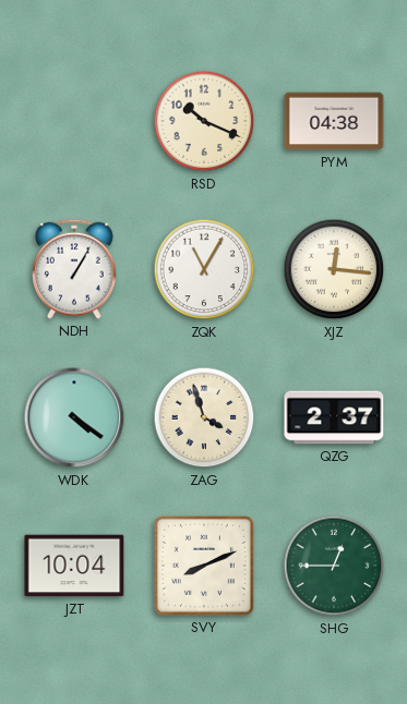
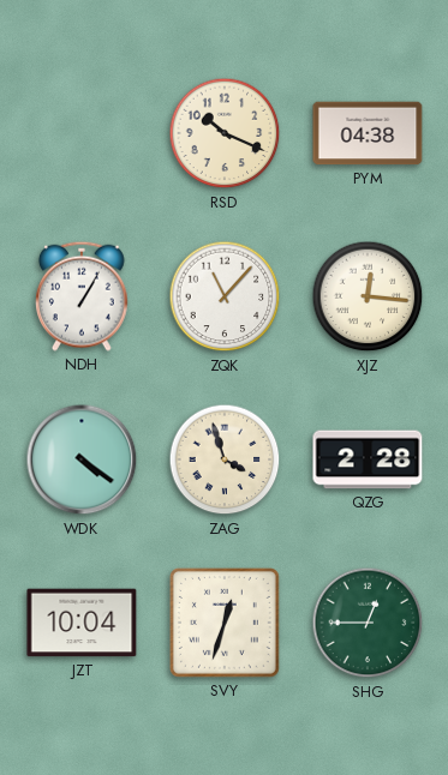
ZQK: 11:05 -> 11:07 (225, 296)
QZG: 2:37 -> 2:28 (368, 459)
SVY: 8:11 -> 12:33 (225, 623)
